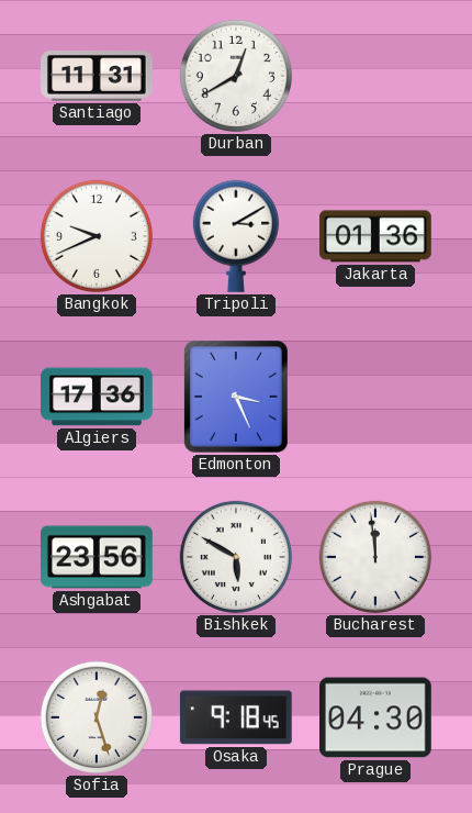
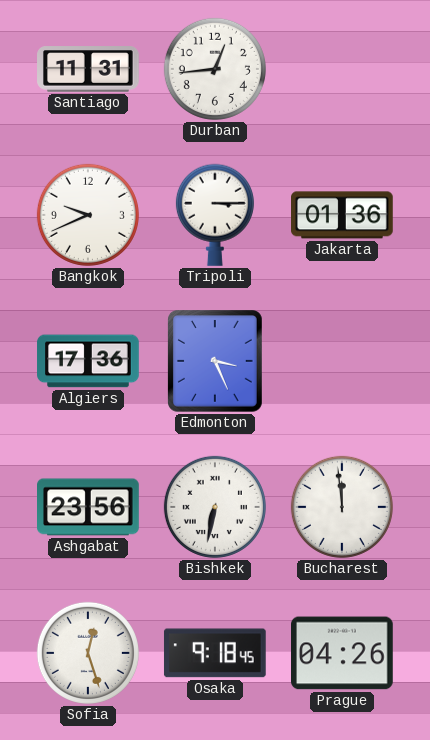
Durban: 12:40 -> 12:44 (215, 69)
Tripoli: 3:10 -> 3:15 (215, 215)
Bishkek: 5:50 -> 6:32 (215, 507)
Prague: 04:30 -> 04:26 (343, 653)
